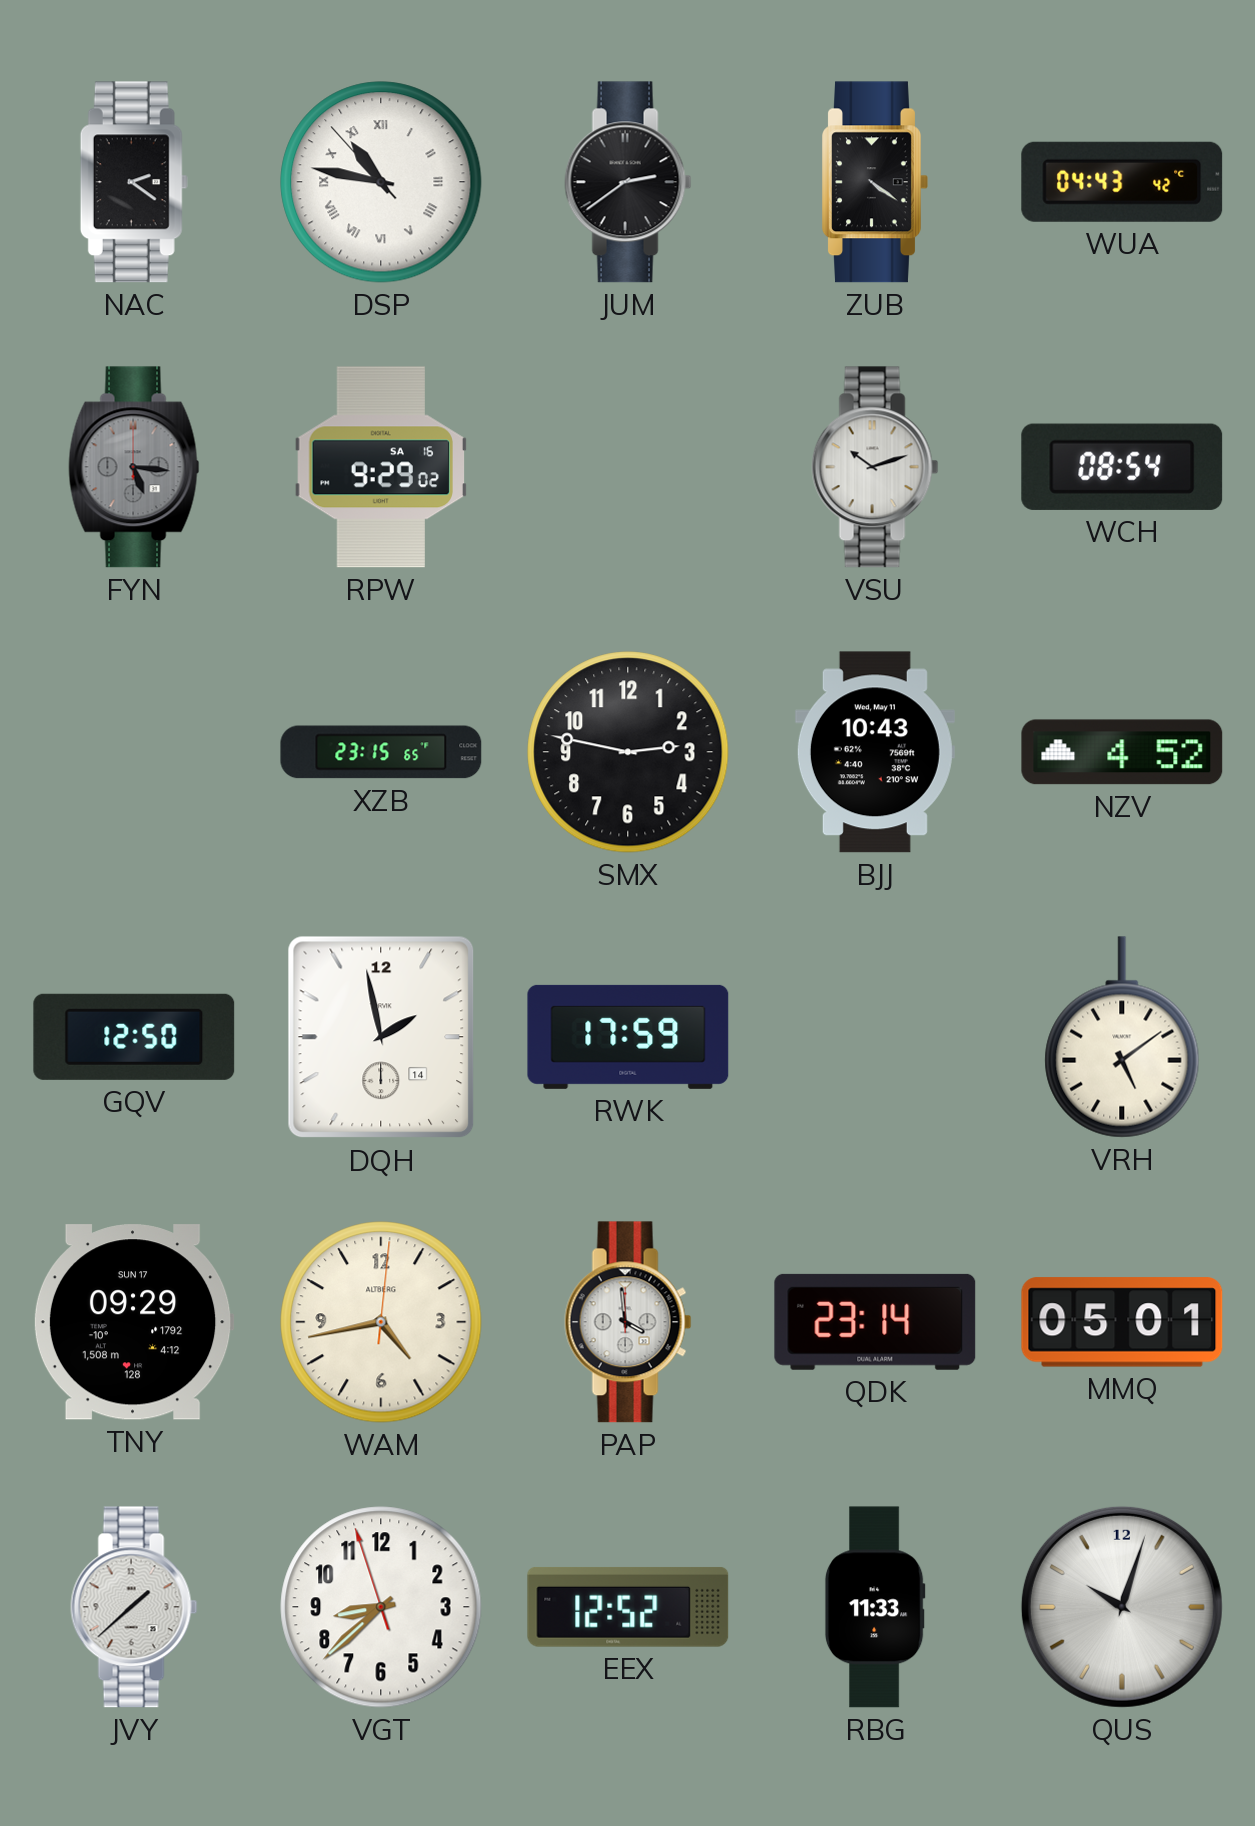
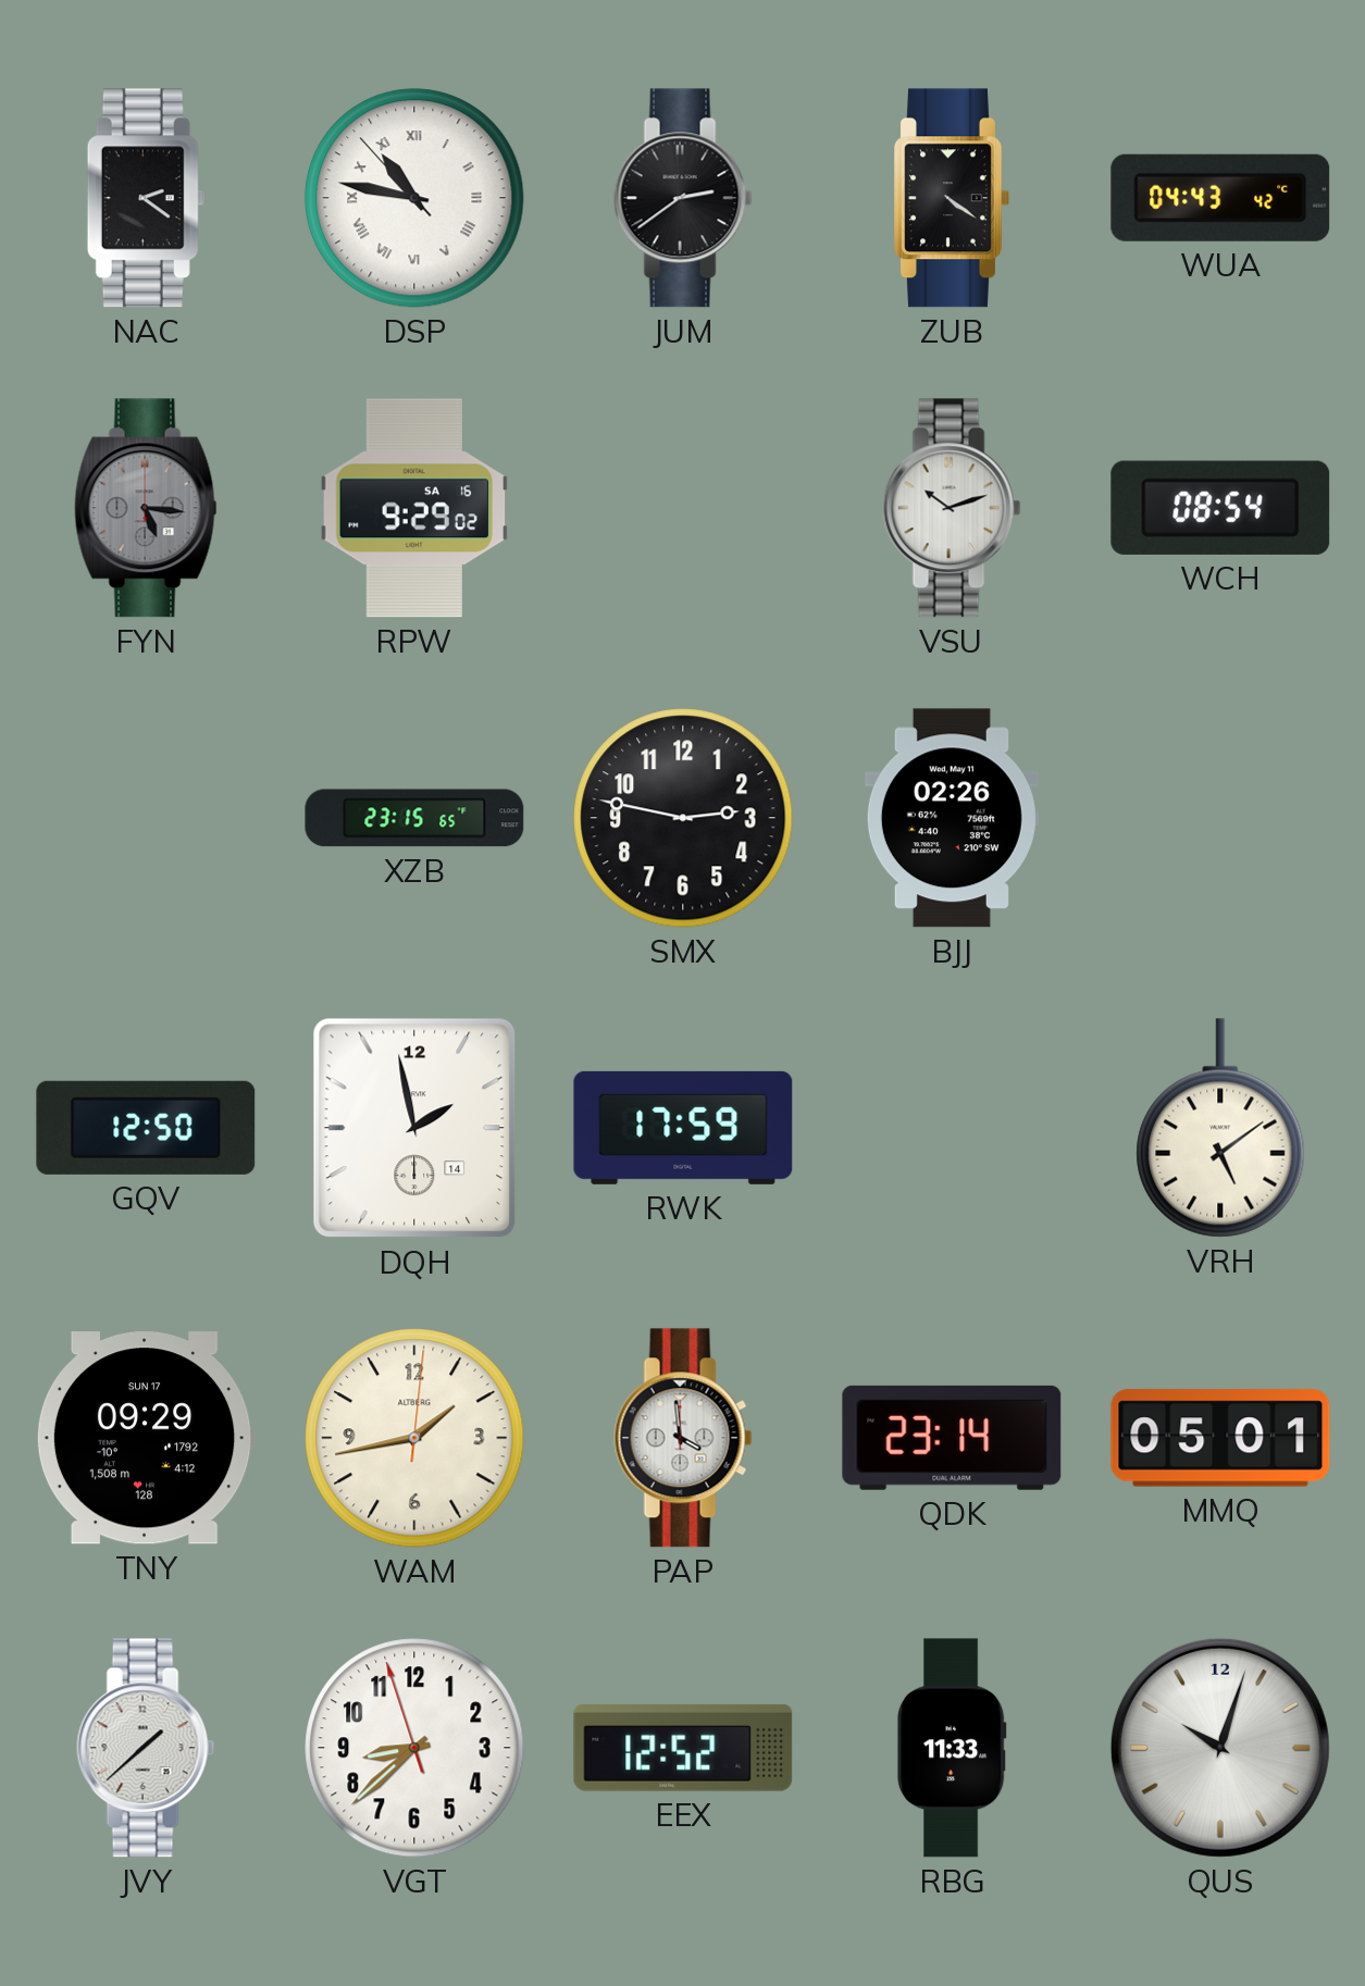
BJJ: 10:43 -> 02:26 (952, 818)
NZV: 4:52 -> none (1122, 752)
WAM: 4:43 -> 1:43 (414, 1438)
